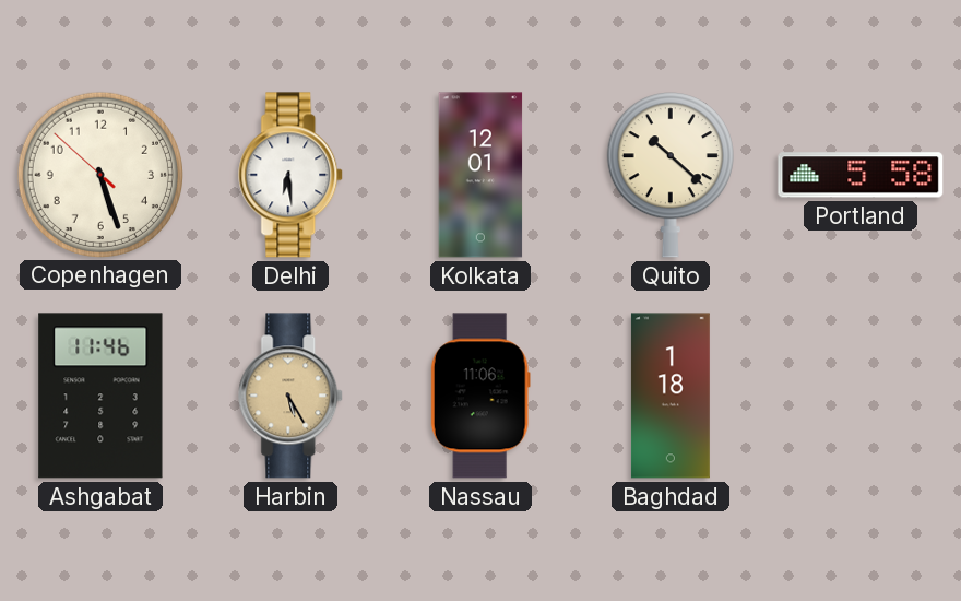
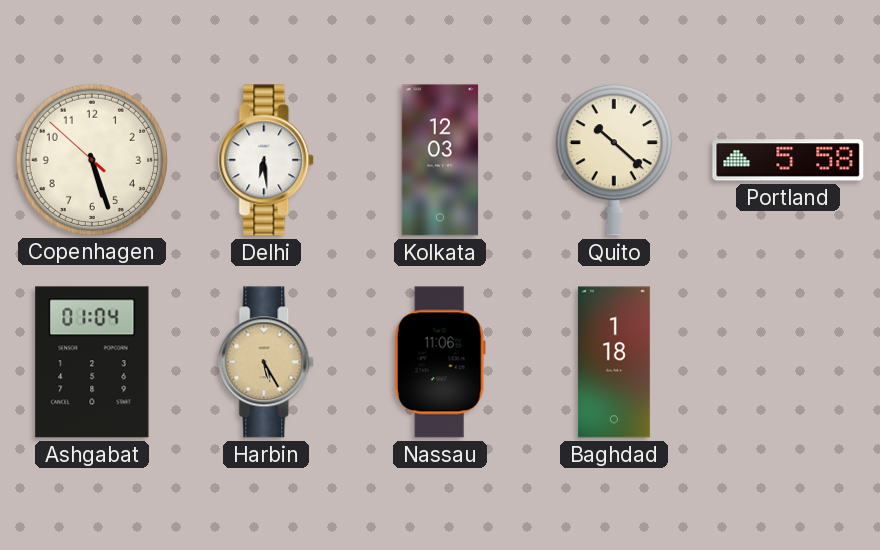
Kolkata: 12:01 -> 12:03 (440, 160)
Ashgabat: 11:46 -> 01:04 (92, 362)
